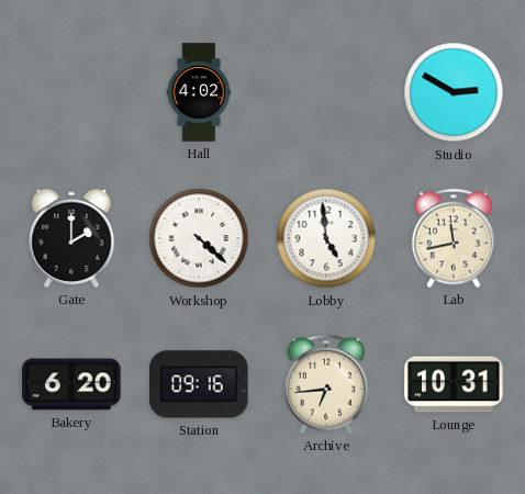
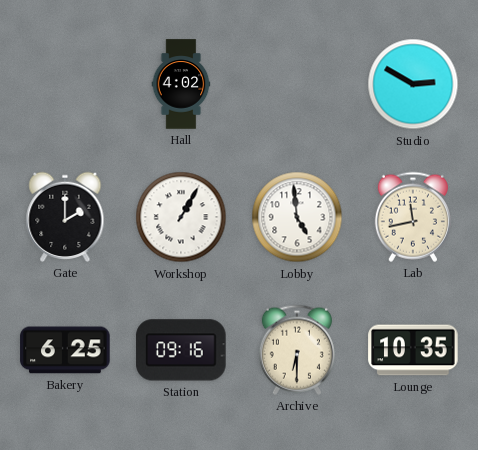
Workshop: 4:22 -> 1:05 (181, 217)
Bakery: 6:20 -> 6:25 (65, 350)
Archive: 6:44 -> 6:30 (297, 350)
Lounge: 10:31 -> 10:35 (413, 350)
